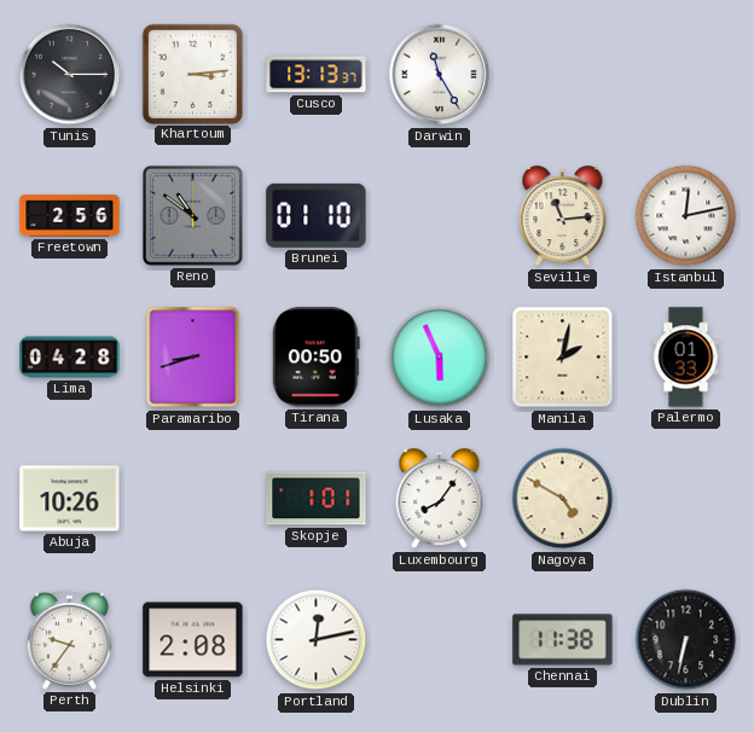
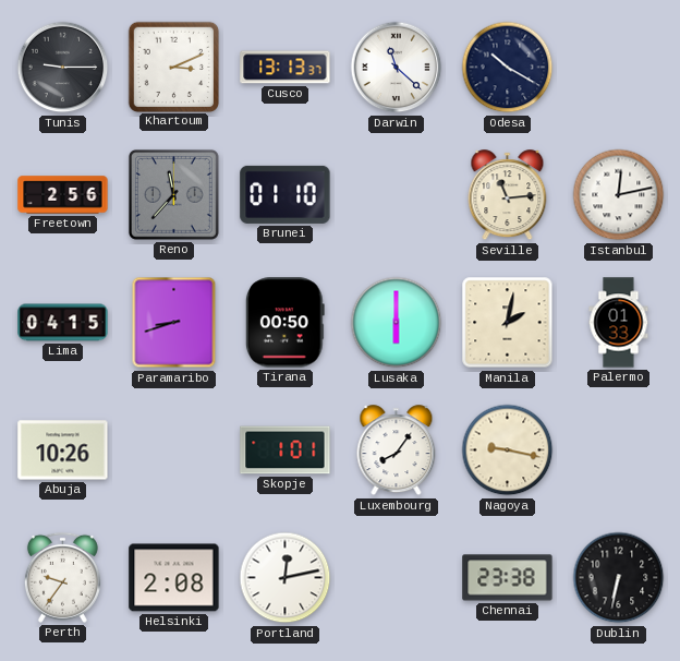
Tunis: 10:15 -> 9:15 (63, 68)
Khartoum: 3:14 -> 3:11 (173, 67)
Darwin: 11:25 -> 11:22 (397, 68)
Odesa: none -> 10:20 (508, 68)
Reno: 10:51 -> 11:37 (173, 194)
Lima: 04:28 -> 04:15 (63, 323)
Lusaka: 5:56 -> 6:00 (397, 323)
Nagoya: 4:50 -> 9:17 (508, 450)
Chennai: 11:38 -> 23:38 (508, 578)
